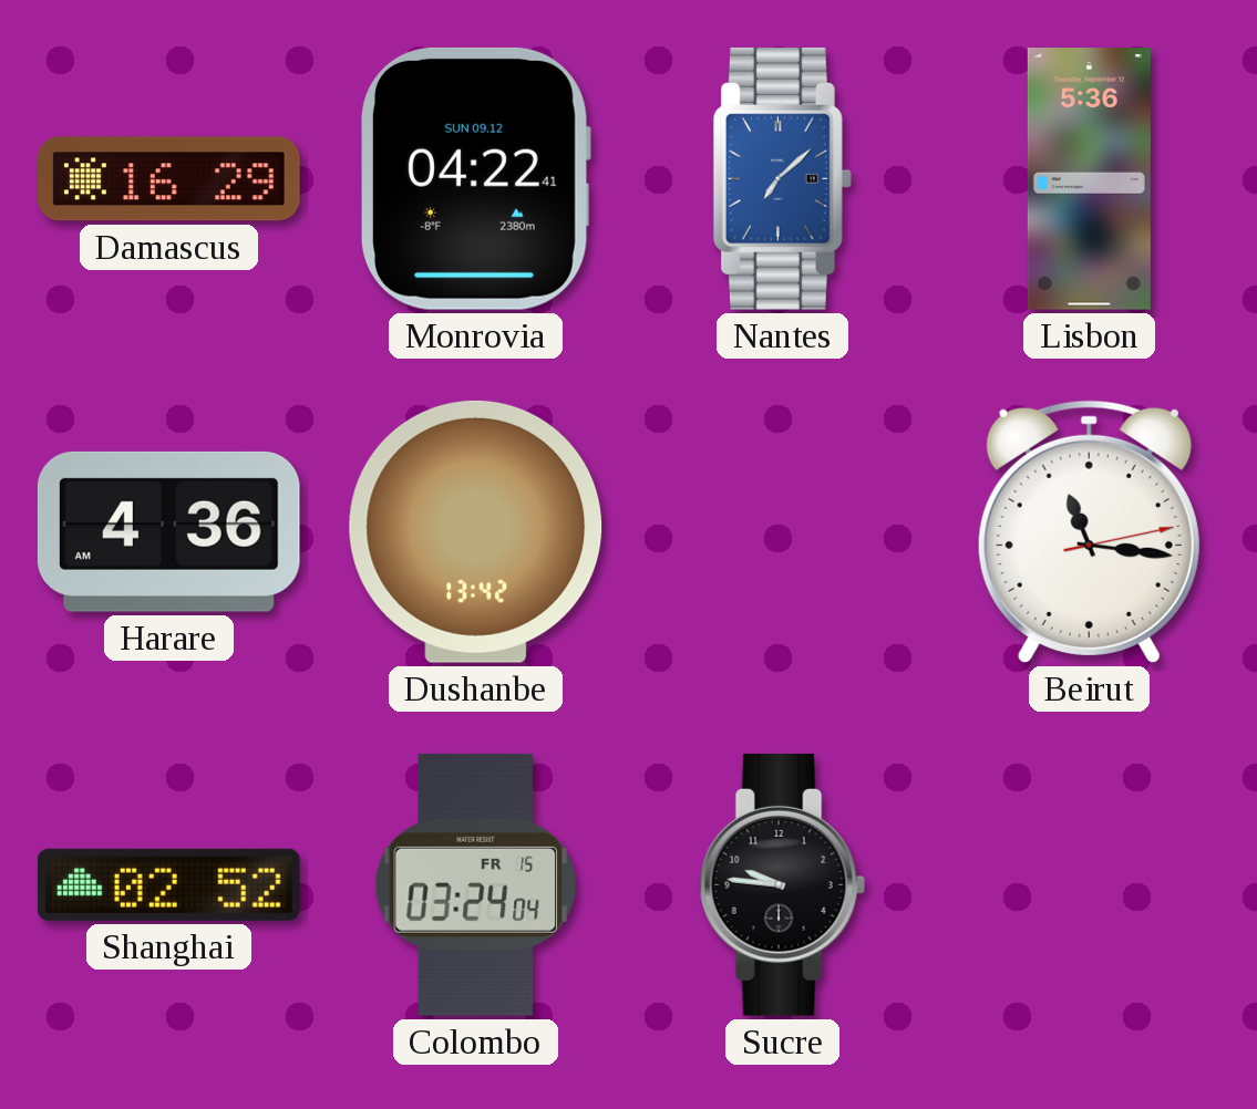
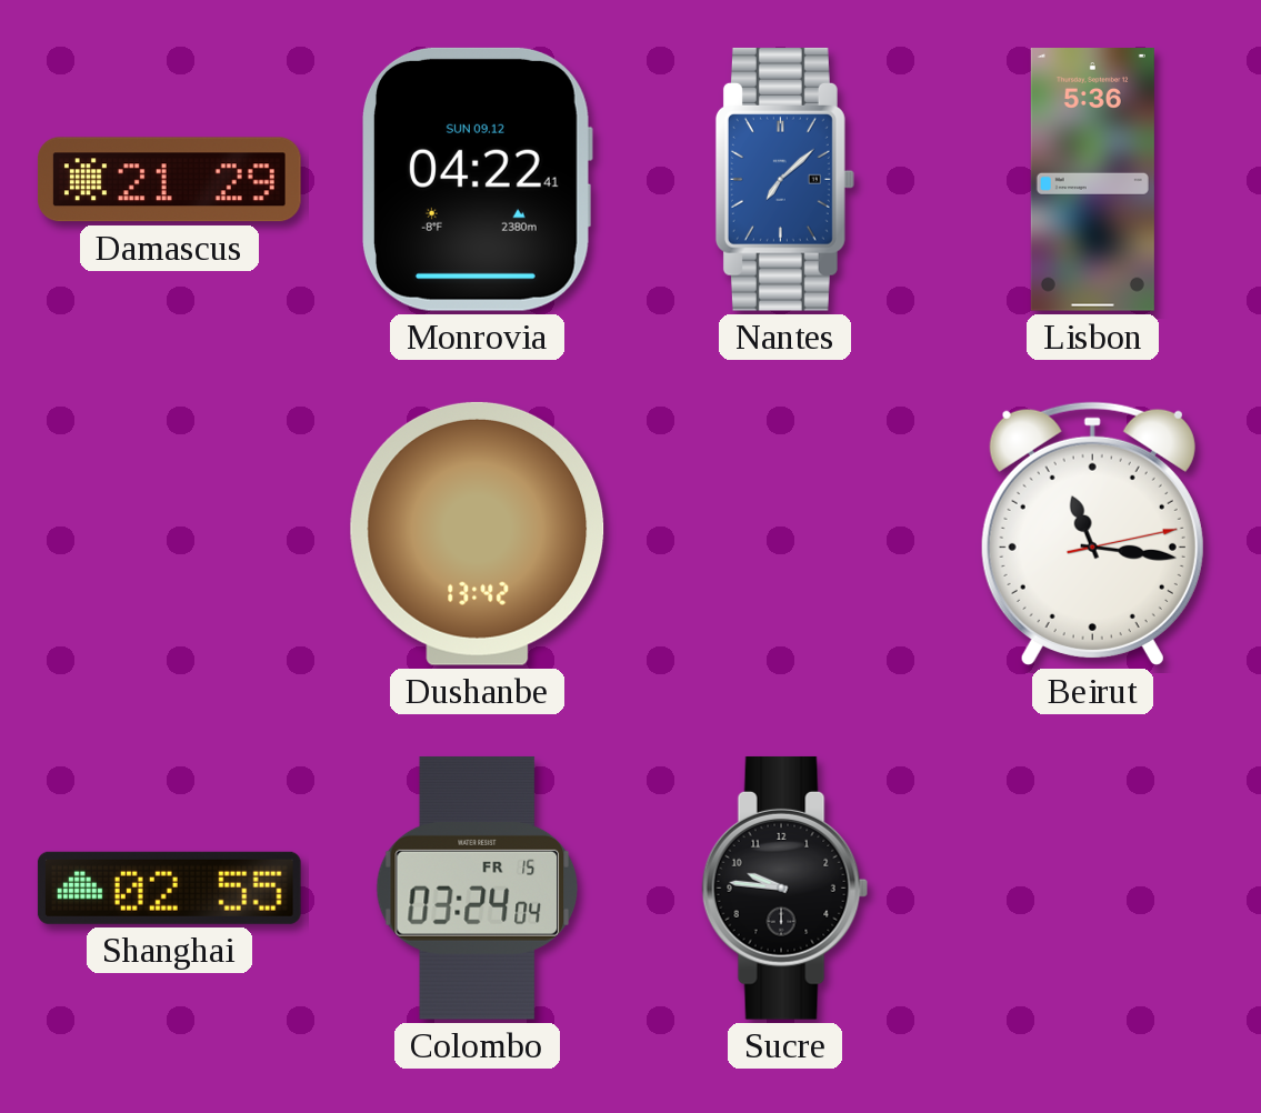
Damascus: 16:29 -> 21:29 (169, 180)
Harare: 4:36 -> none (168, 531)
Shanghai: 02:52 -> 02:55 (169, 888)
